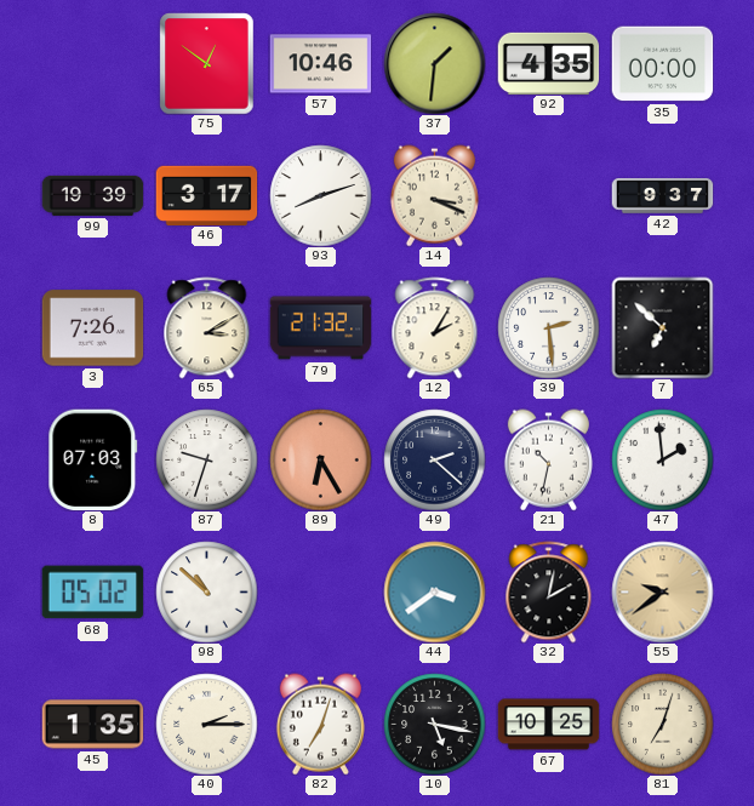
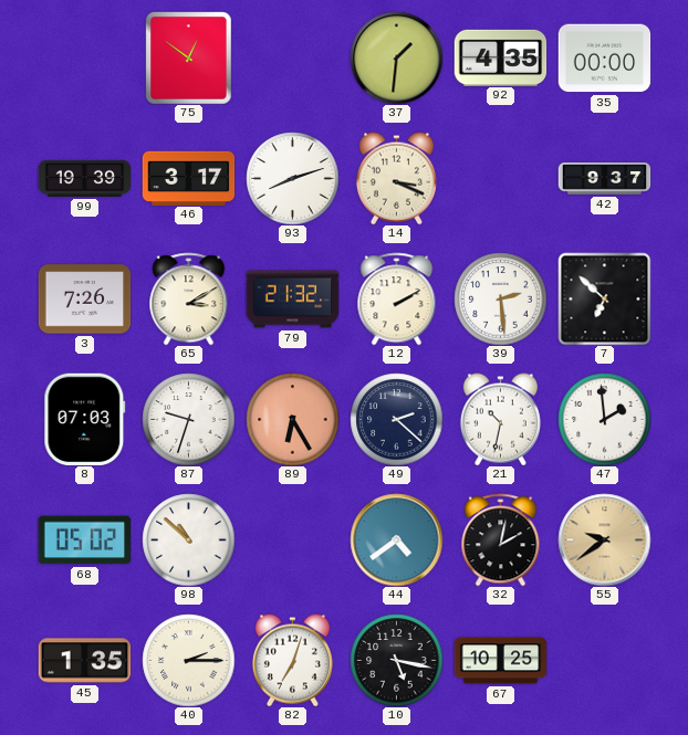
57: 10:46 -> none (320, 64)
12: 2:05 -> 2:10 (397, 298)
44: 3:39 -> 4:39 (396, 539)
81: 7:03 -> none (662, 724)
